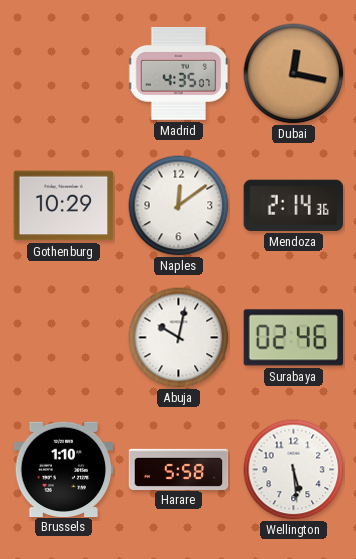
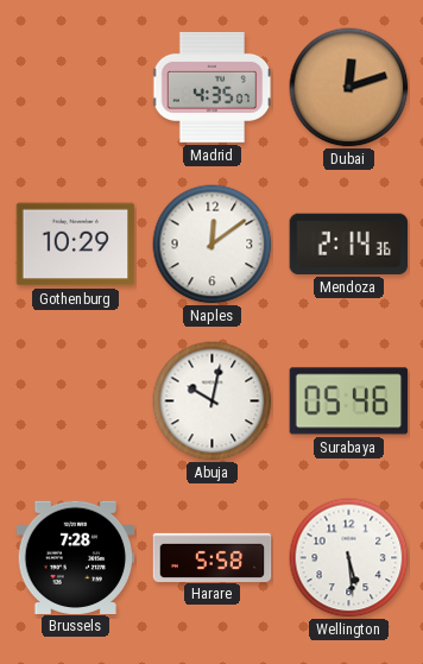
Dubai: 12:17 -> 12:12 (349, 88)
Surabaya: 02:46 -> 05:46 (349, 401)
Brussels: 1:10 -> 7:28 (76, 557)
